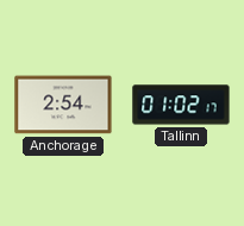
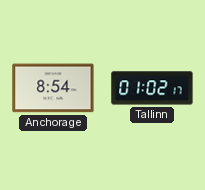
Anchorage: 2:54 -> 8:54 (53, 88)
